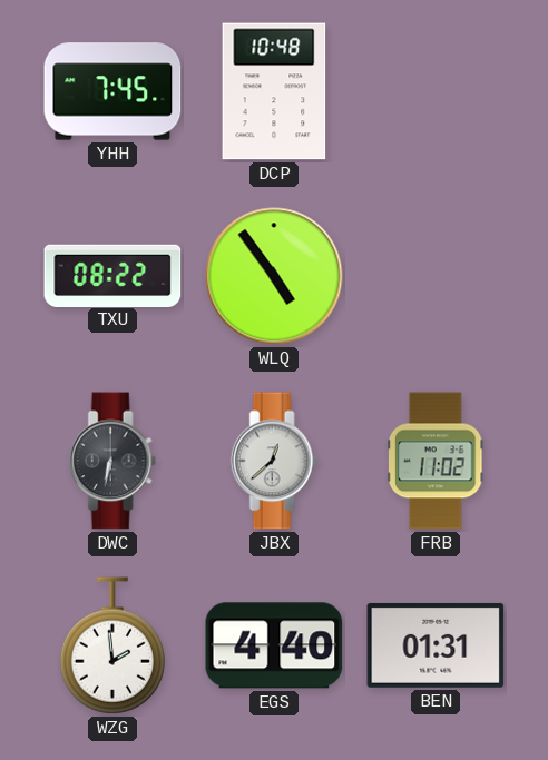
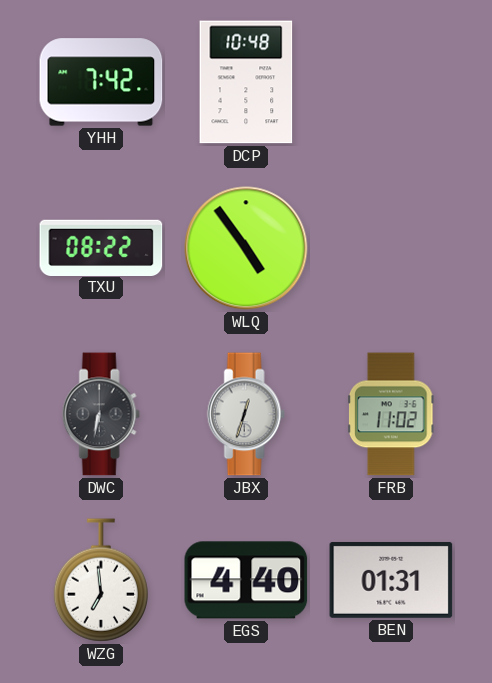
YHH: 7:45 -> 7:42 (101, 82)
JBX: 12:38 -> 12:33 (246, 414)
WZG: 1:59 -> 6:59 (101, 580)
